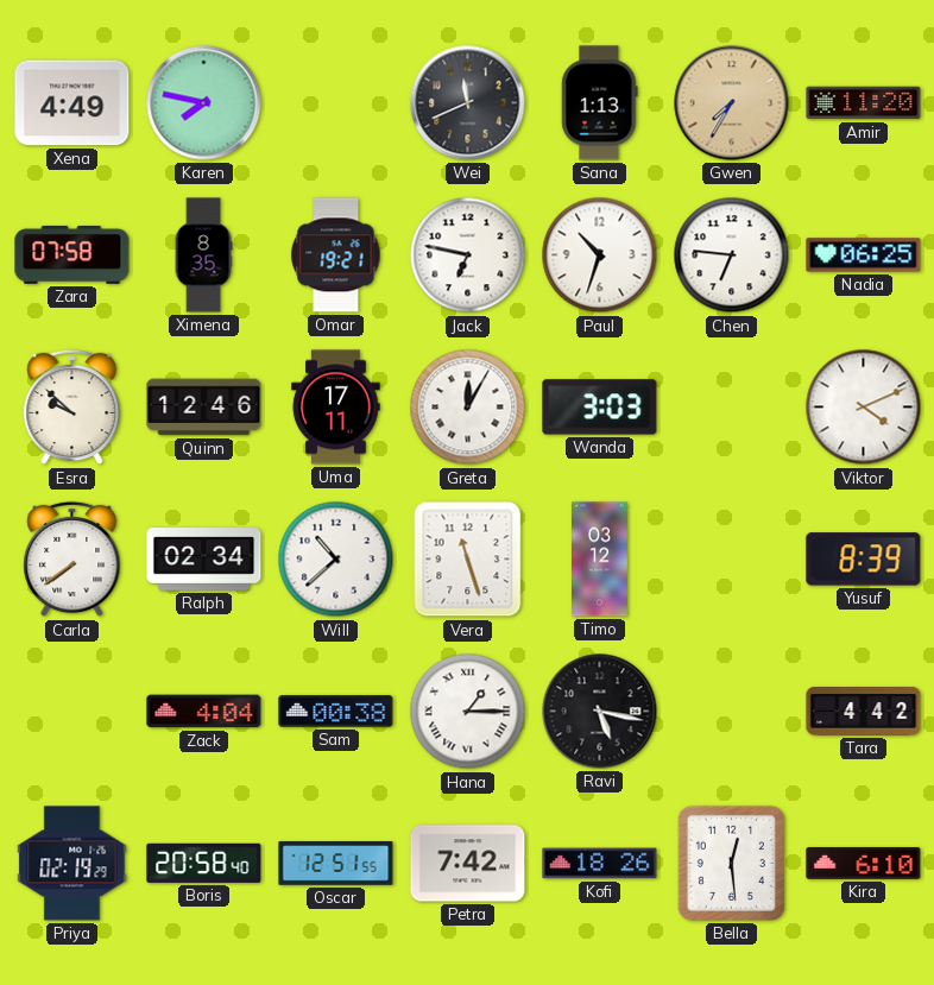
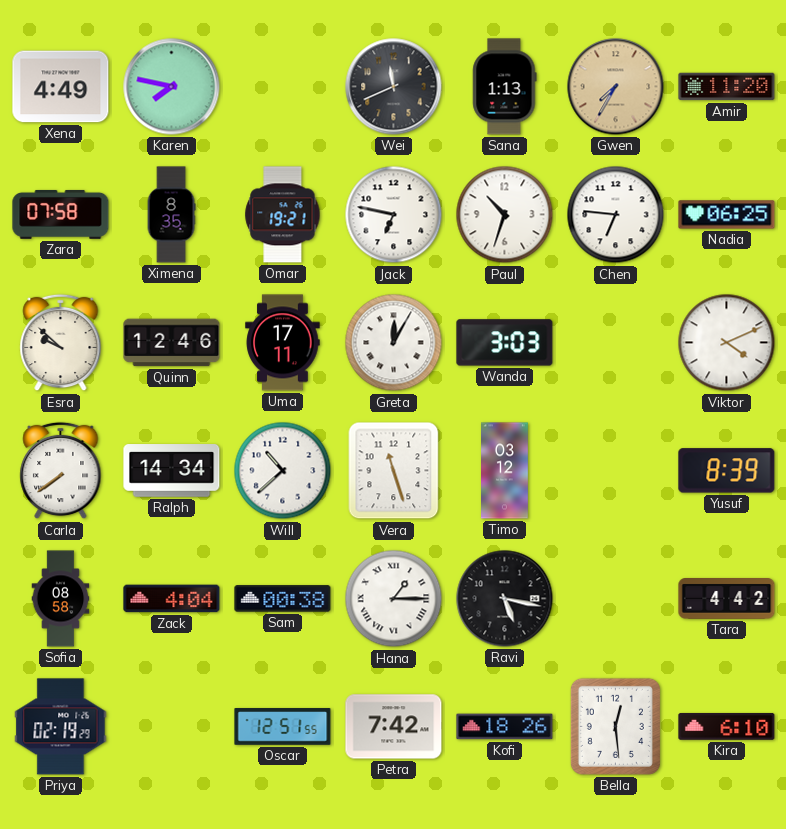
Ralph: 02:34 -> 14:34 (172, 471)
Sofia: none -> 08:58 (61, 599)
Boris: 20:58 -> none (204, 863)
